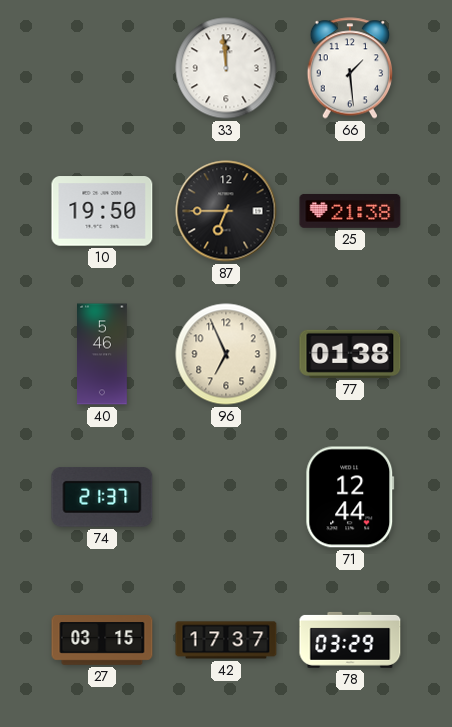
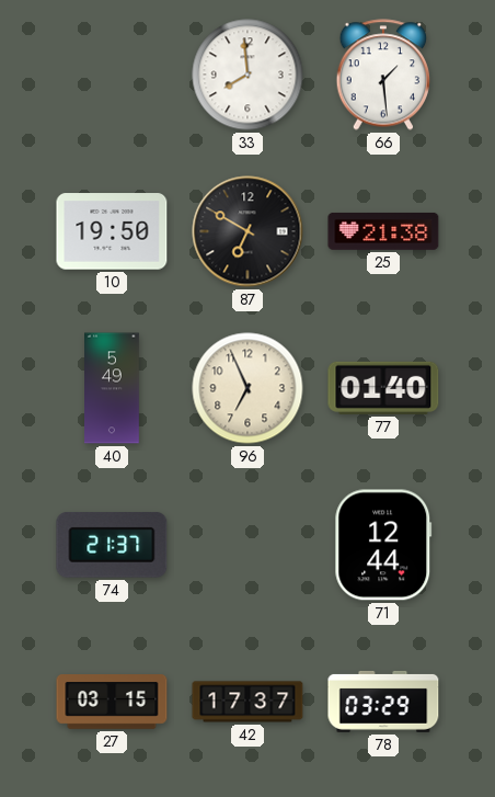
33: 11:59 -> 7:59 (248, 75)
87: 6:45 -> 6:50 (248, 231)
40: 5:46 -> 5:49 (113, 388)
77: 01:38 -> 01:40 (383, 388)
